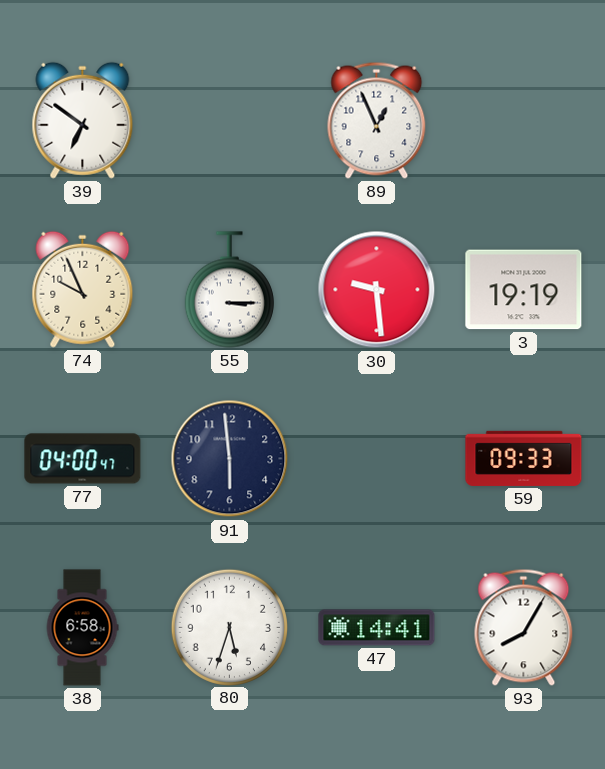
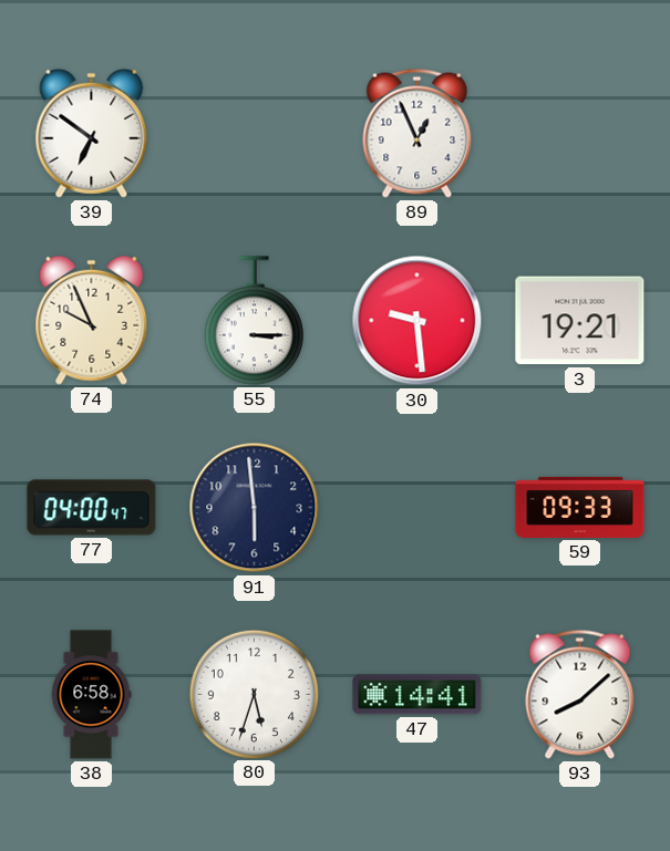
3: 19:19 -> 19:21 (580, 321)
93: 8:05 -> 8:08 (580, 694)
